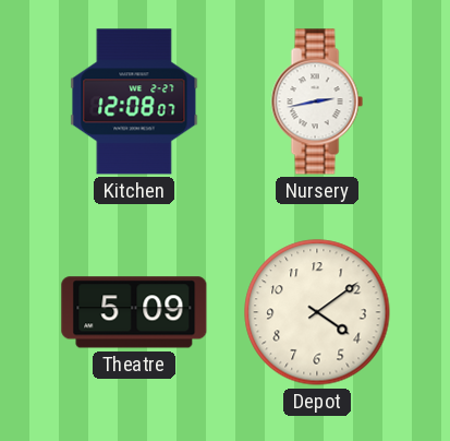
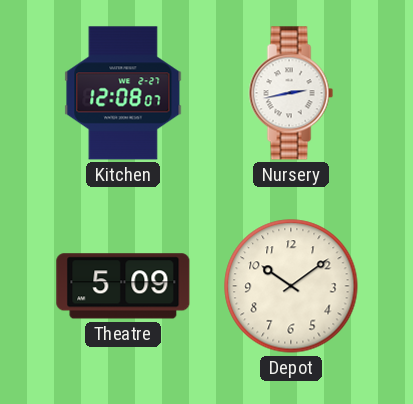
Depot: 4:09 -> 10:09 (291, 286)
